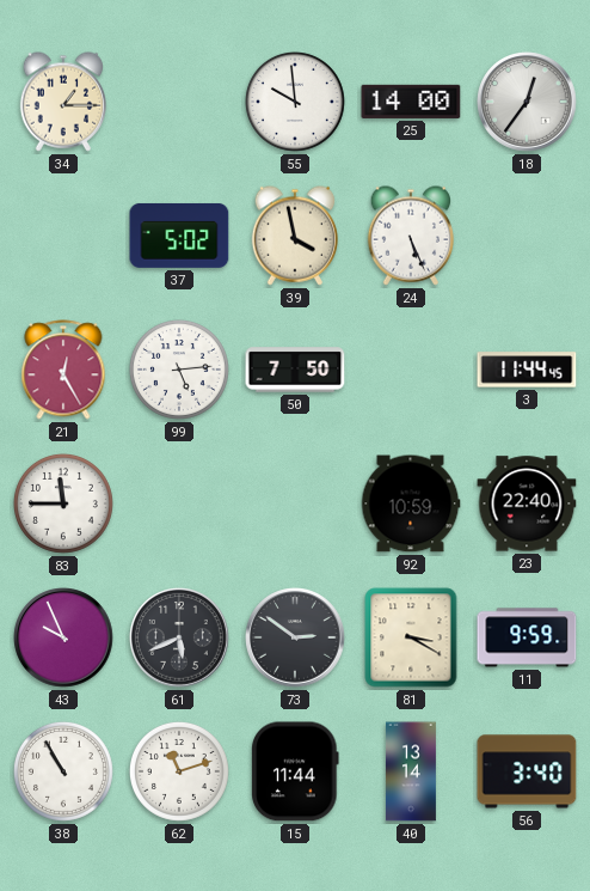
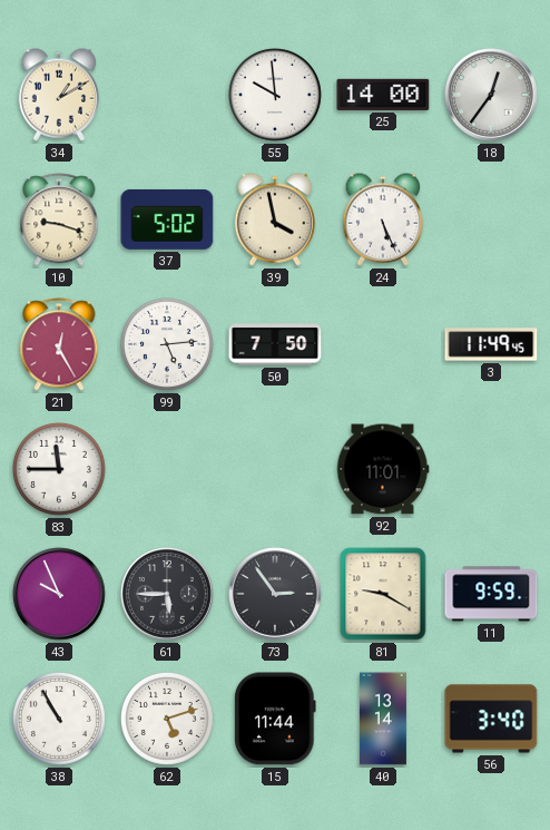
34: 1:15 -> 1:10 (58, 95)
10: none -> 9:18 (59, 219)
3: 11:44 -> 11:49 (491, 344)
92: 10:59 -> 11:01 (383, 469)
23: 22:40 -> none (527, 504)
61: 5:41 -> 5:45 (167, 594)
73: 2:51 -> 2:54 (275, 594)
81: 3:20 -> 9:20 (383, 594)
62: 11:12 -> 5:12 (167, 719)
